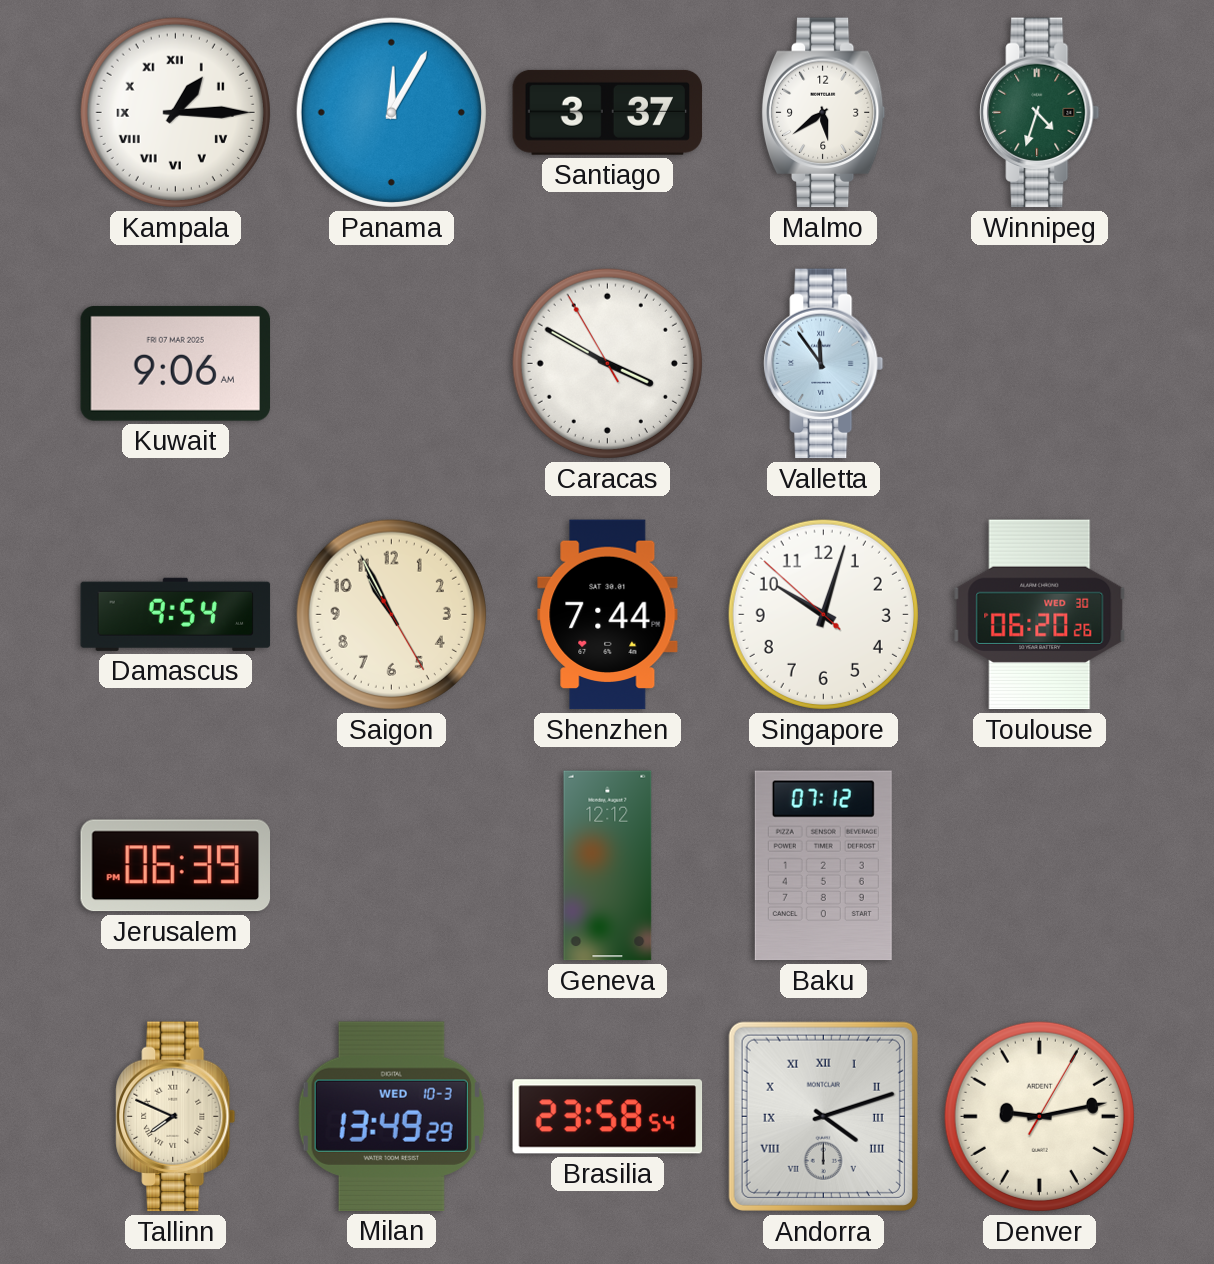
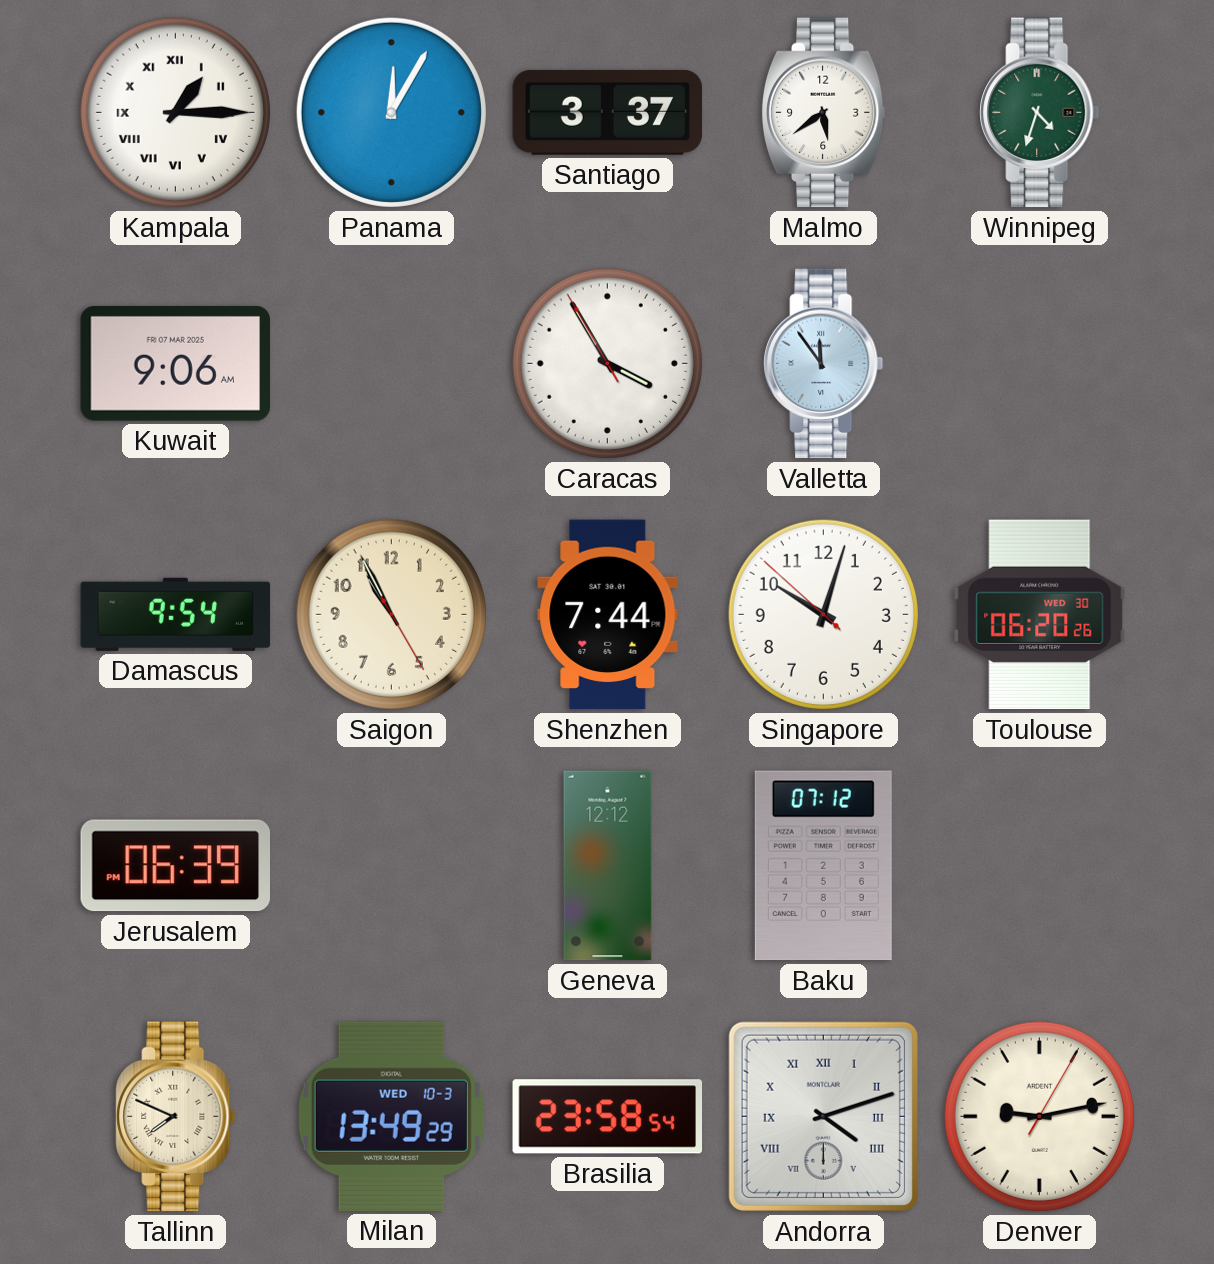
Caracas: 3:49 -> 3:54 (607, 363)
